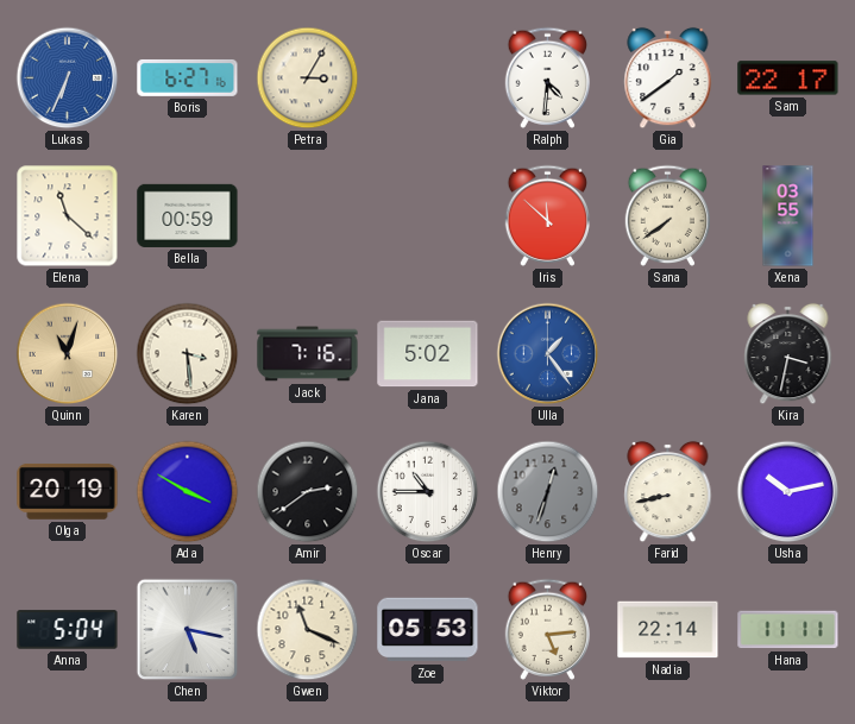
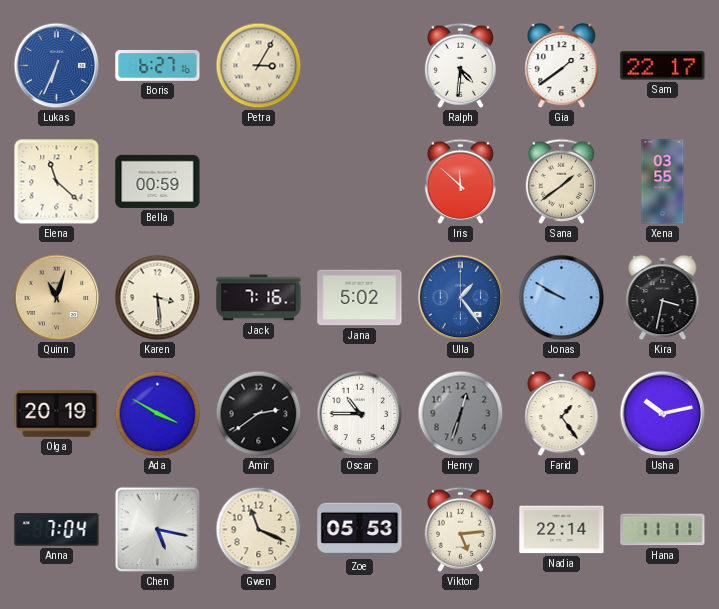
Sana: 7:39 -> 1:39 (561, 181)
Jonas: none -> 9:50 (562, 298)
Farid: 8:43 -> 1:24 (562, 414)
Anna: 5:04 -> 7:04 (57, 530)
